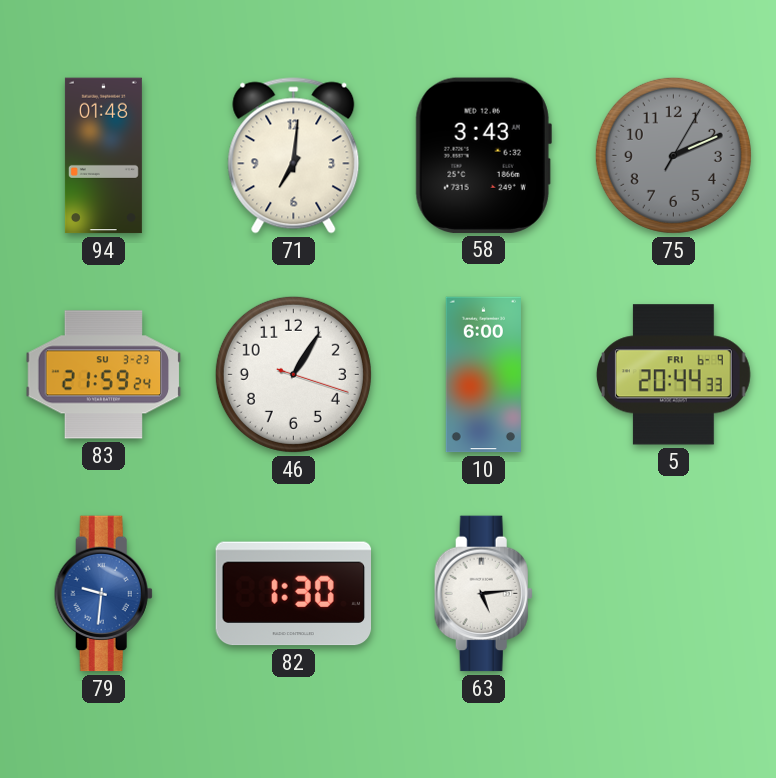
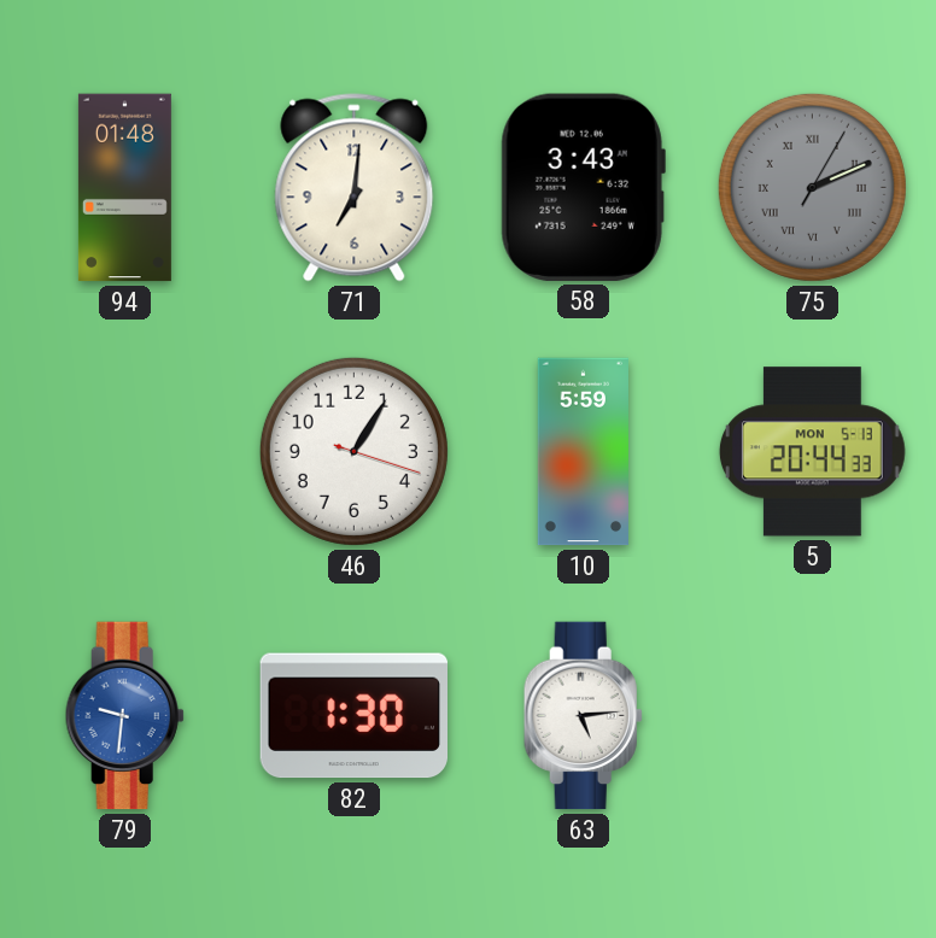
75 numerals: Arabic -> Roman (812, 187)
83: 21:59 -> none (104, 375)
10: 6:00 -> 5:59 (583, 452)
5 date: FRI 6-9 -> MON 5-13 (812, 452)
